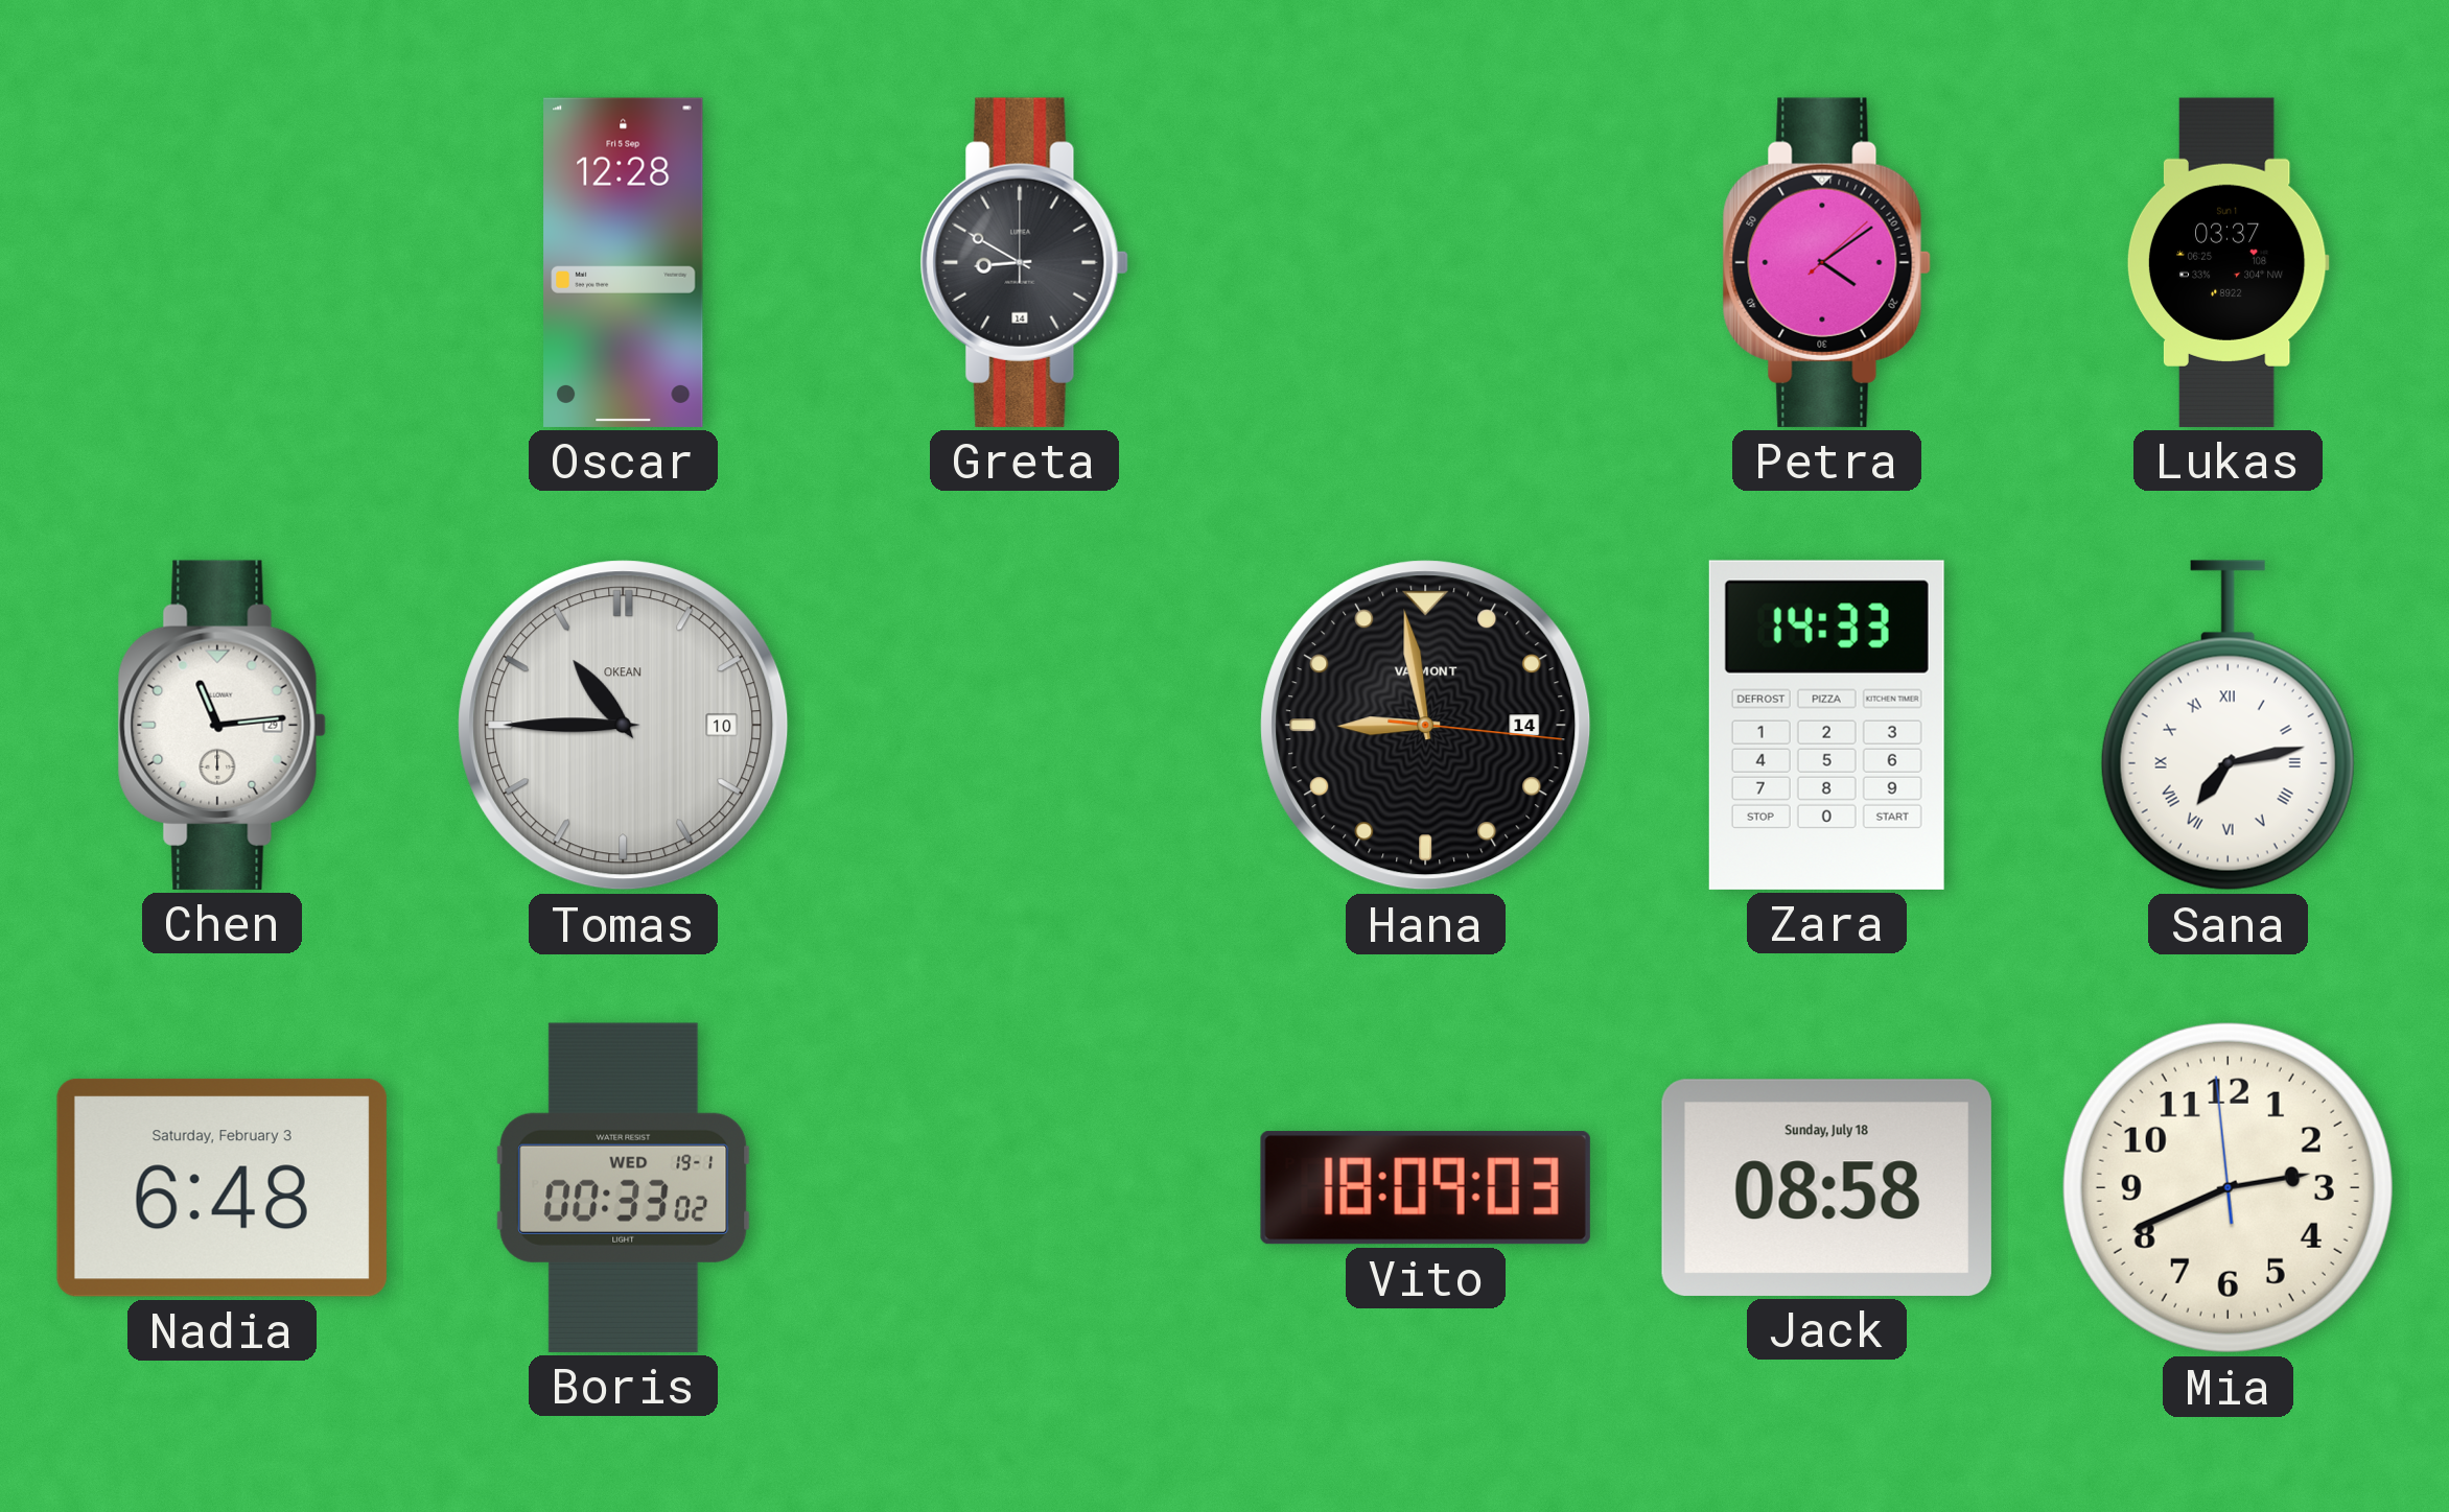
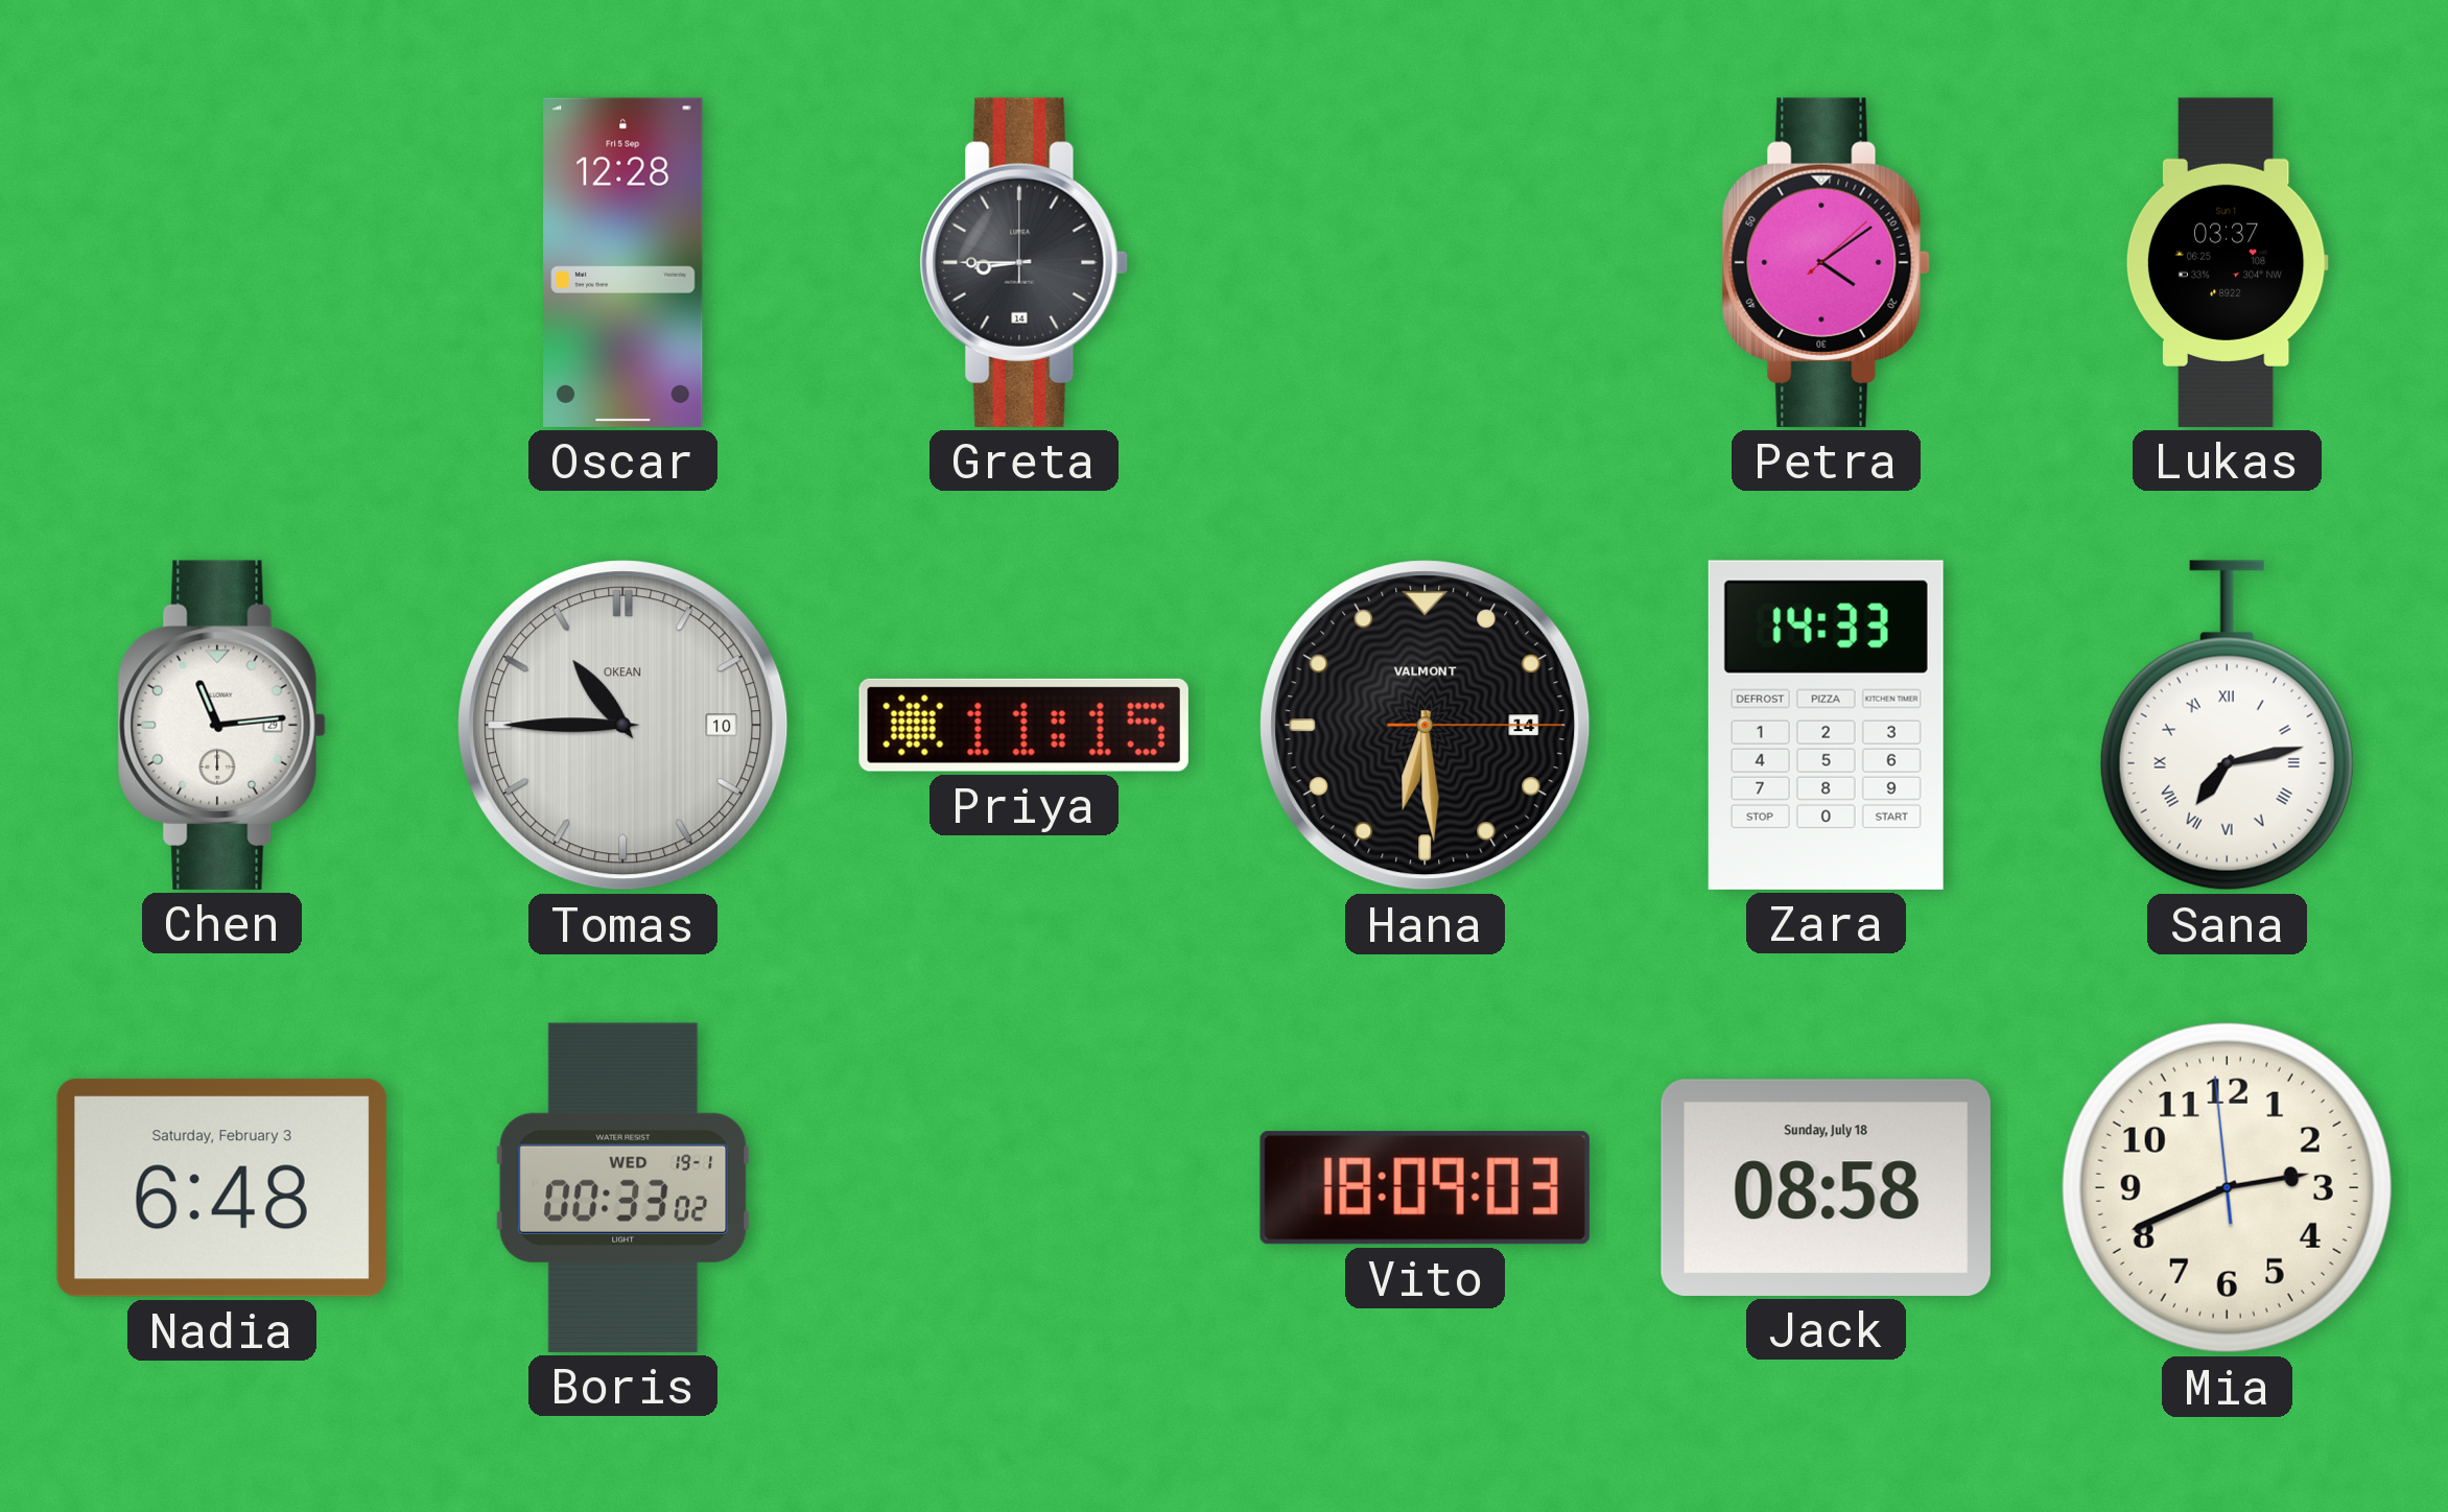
Greta: 8:50 -> 8:45 (1023, 262)
Priya: none -> 11:15 (1023, 725)
Hana: 8:58 -> 6:29 (1426, 726)
